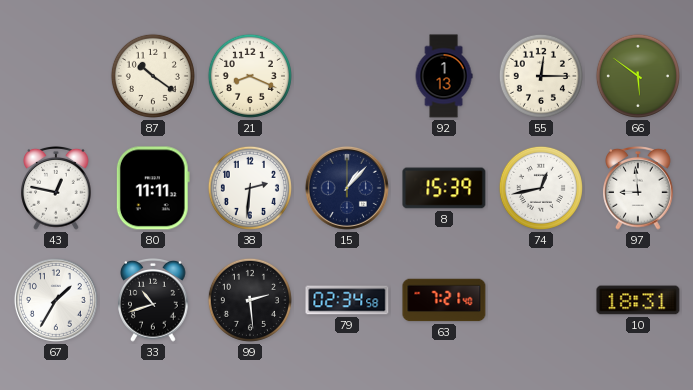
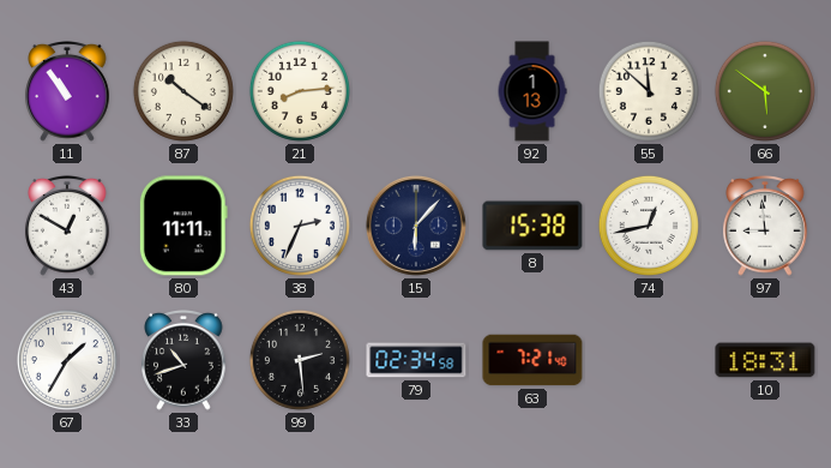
11: none -> 10:54 (67, 92)
21: 8:19 -> 8:14 (300, 91)
55: 12:15 -> 11:52 (649, 91)
43: 12:47 -> 12:50 (67, 227)
38: 2:31 -> 2:34 (300, 226)
15: 1:07 -> 6:07 (416, 226)
8: 15:39 -> 15:38 (532, 226)
